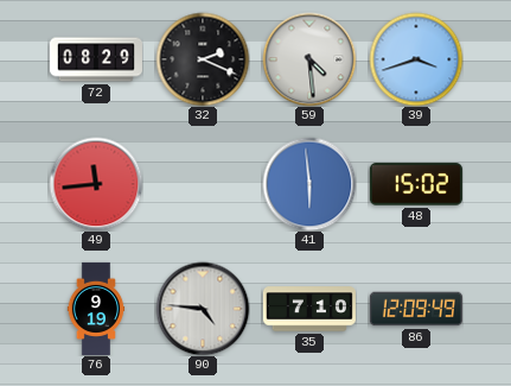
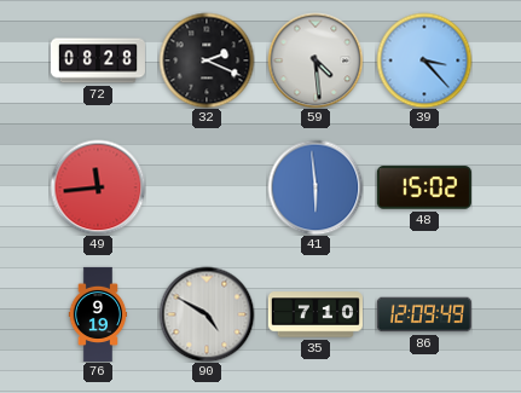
72: 08:29 -> 08:28 (98, 60)
39: 3:42 -> 3:23 (424, 60)
90: 4:46 -> 4:50 (207, 314)
